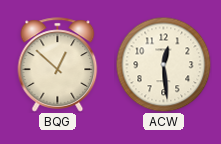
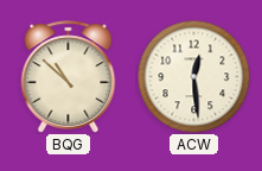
BQG: 12:52 -> 10:52 (69, 77)
